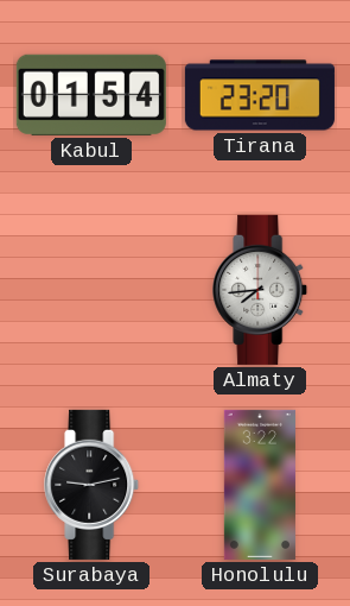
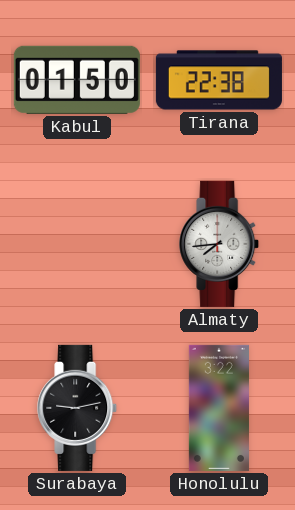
Kabul: 01:54 -> 01:50 (77, 80)
Tirana: 23:20 -> 22:38 (219, 80)
